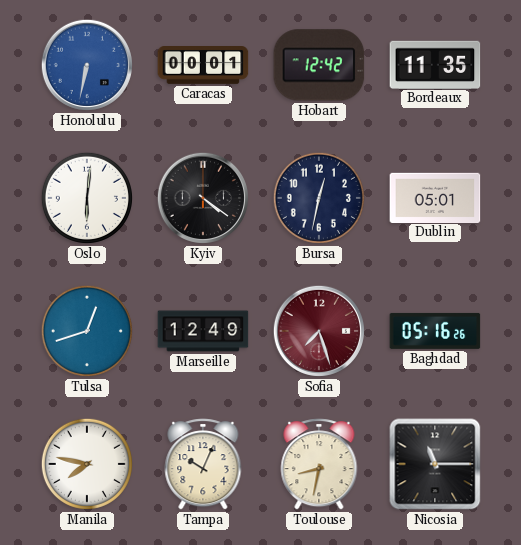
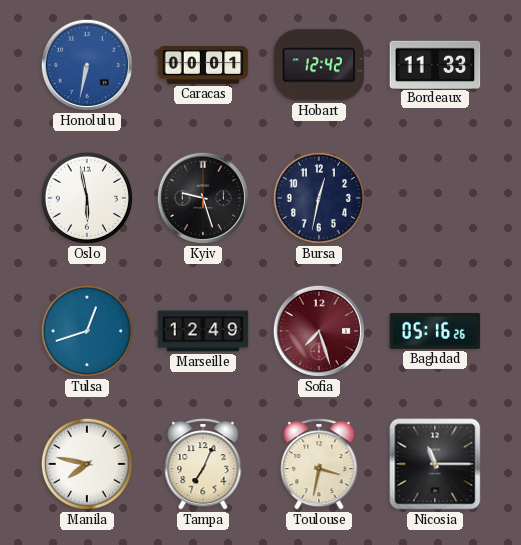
Bordeaux: 11:35 -> 11:33 (435, 64)
Oslo: 6:01 -> 5:58 (87, 198)
Kyiv: 4:21 -> 9:27 (203, 198)
Dublin: 05:01 -> none (435, 197)
Tampa: 10:04 -> 7:04 (203, 464)
Toulouse: 8:32 -> 3:32 (319, 464)
